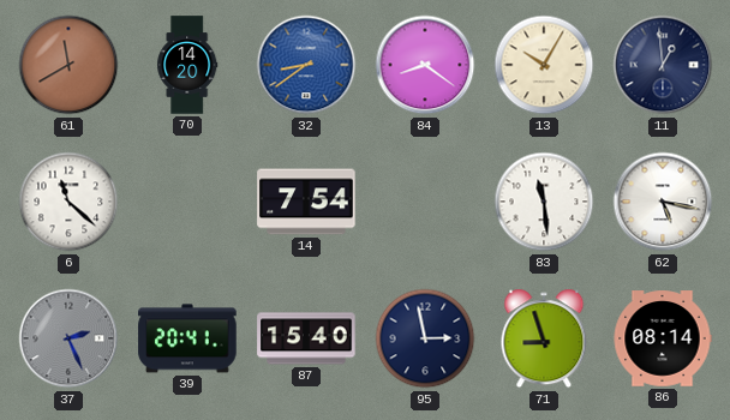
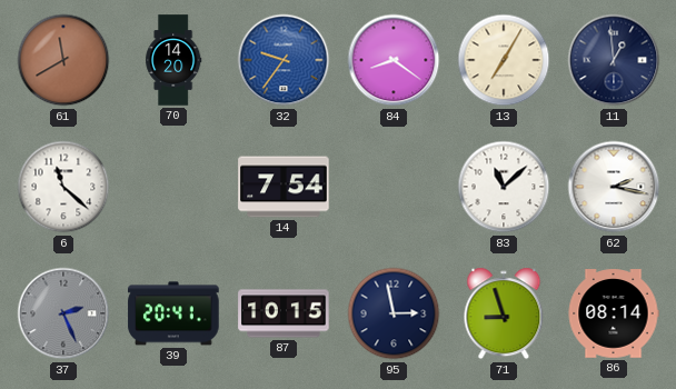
32: 8:39 -> 9:36 (284, 60)
13: 10:05 -> 7:05 (504, 60)
83: 11:29 -> 11:08 (504, 187)
62: 5:17 -> 2:17 (614, 187)
87: 15:40 -> 10:15 (284, 313)
